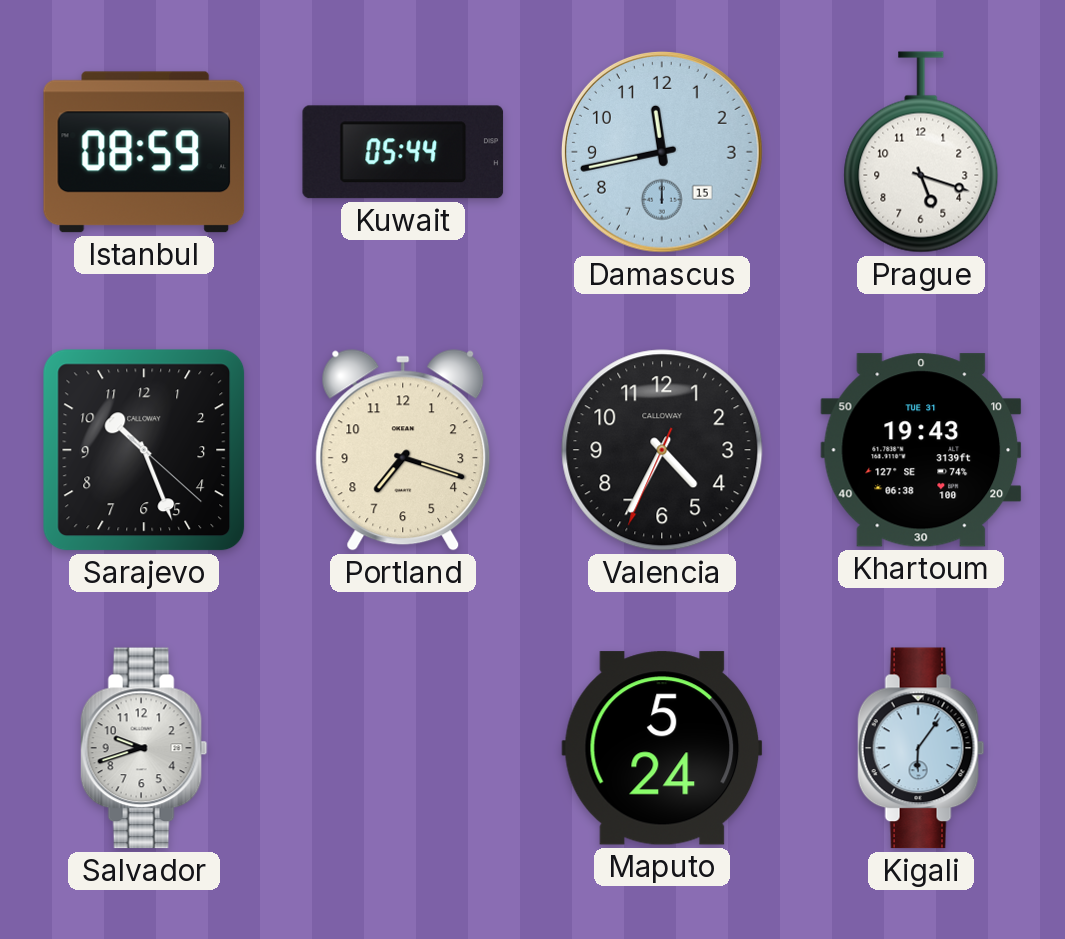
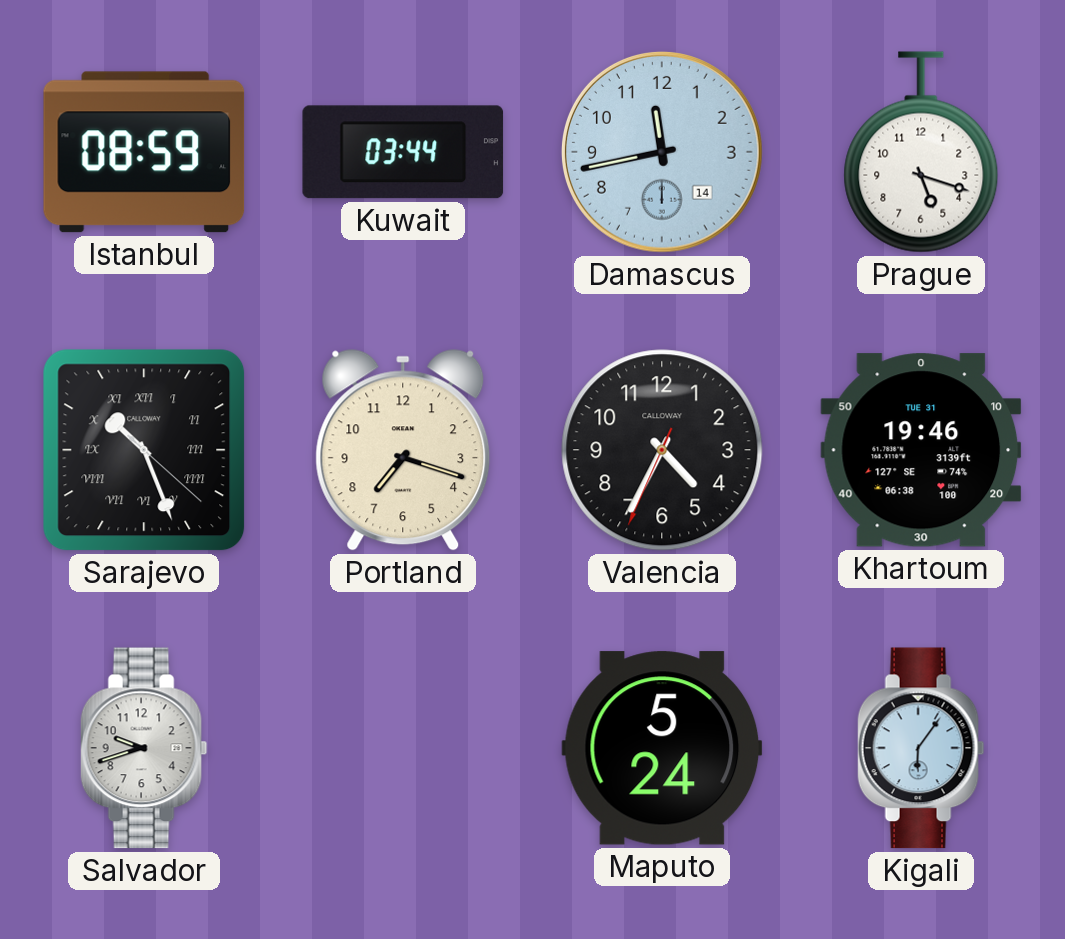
Kuwait: 05:44 -> 03:44 (403, 152)
Damascus date: 15 -> 14 (662, 152)
Sarajevo numerals: Arabic -> Roman (144, 450)
Khartoum: 19:43 -> 19:46 (921, 450)
